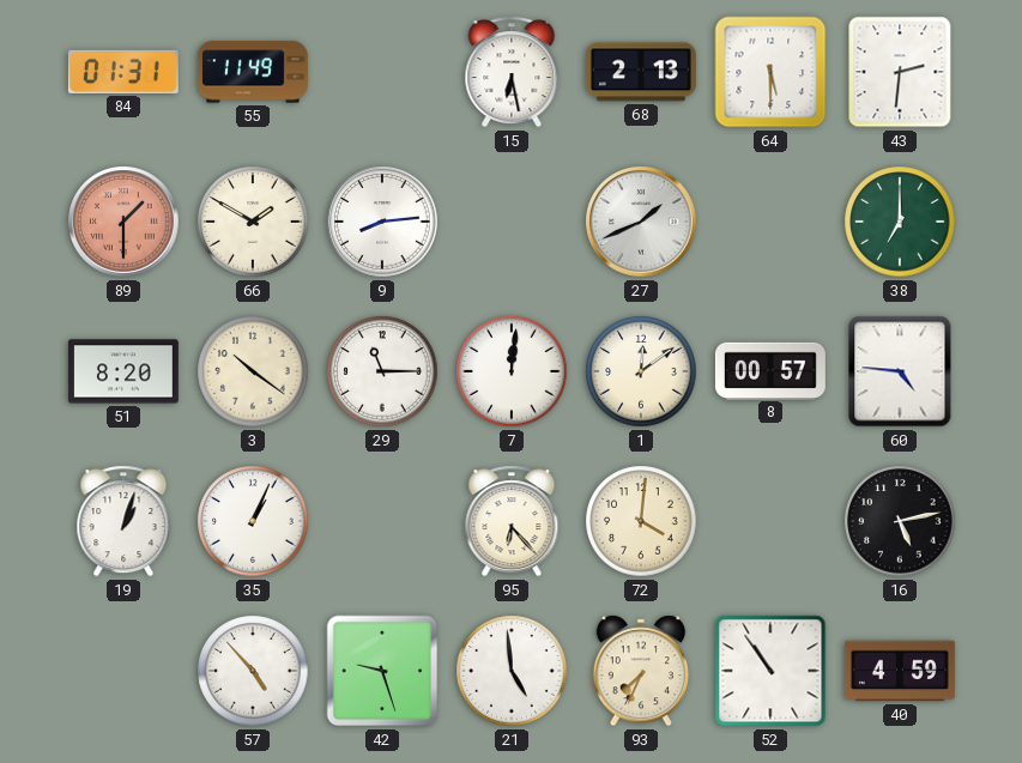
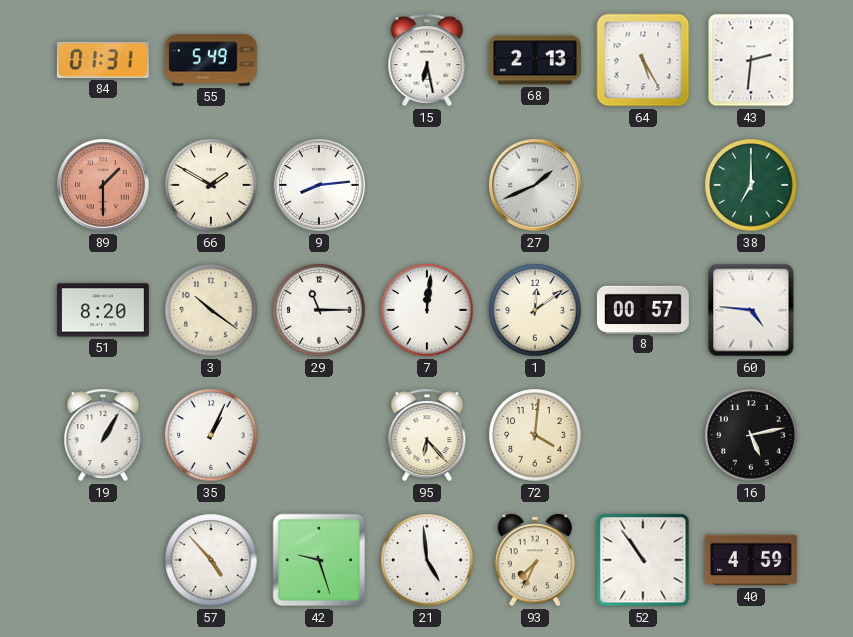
55: 11:49 -> 5:49 (211, 60)
64: 5:30 -> 5:25 (643, 60)
19: 1:03 -> 1:05 (103, 435)
